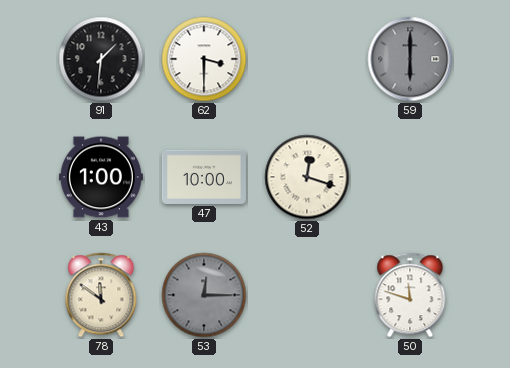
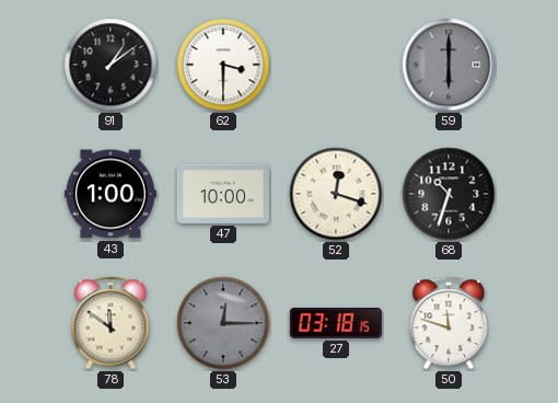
91: 1:31 -> 1:09 (111, 65)
68: none -> 10:33 (449, 194)
27: none -> 03:18 (336, 323)
